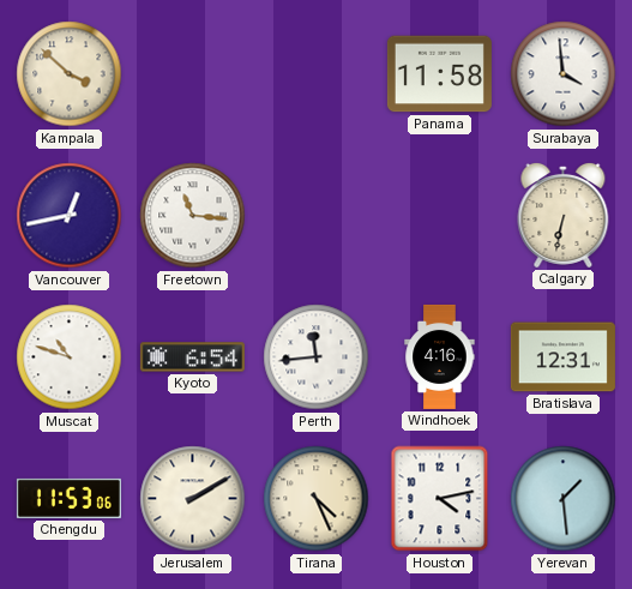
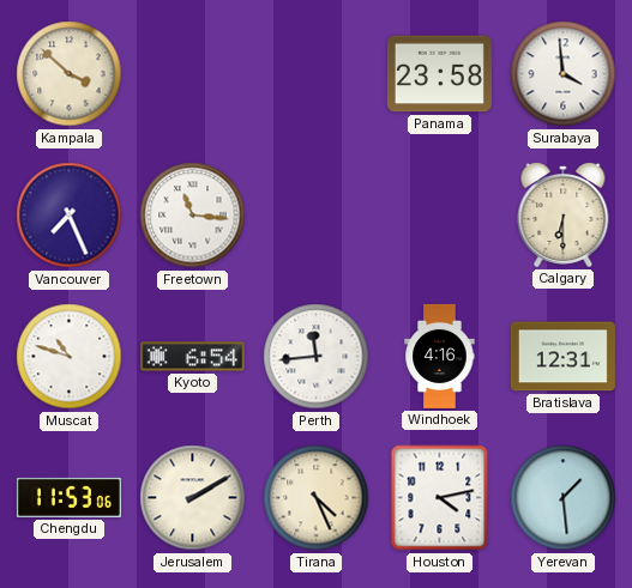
Panama: 11:58 -> 23:58 (439, 74)
Vancouver: 12:43 -> 7:26 (70, 216)
Calgary: 6:32 -> 6:30 (564, 214)
